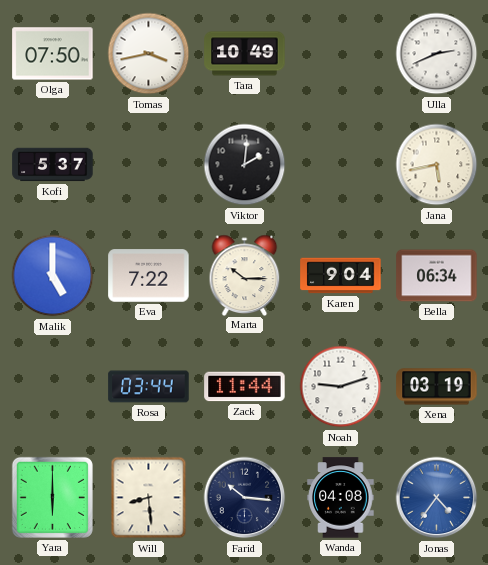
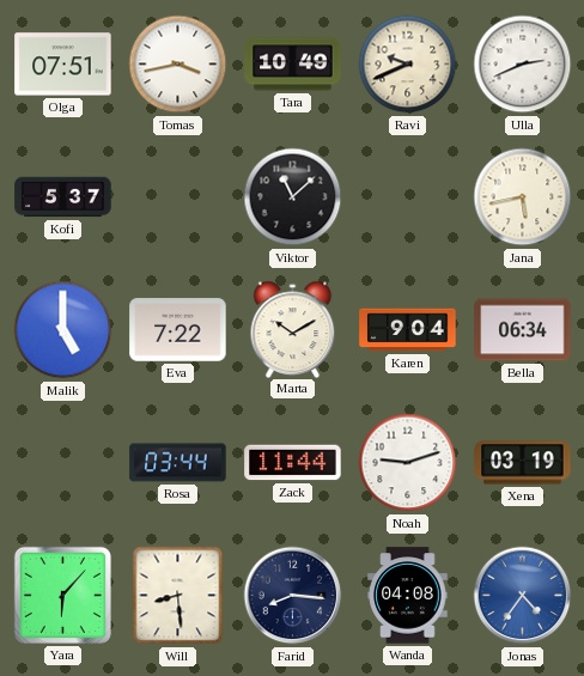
Olga: 07:50 -> 07:51 (63, 65)
Ravi: none -> 9:41 (408, 65)
Viktor: 2:01 -> 11:08 (293, 197)
Marta: 10:15 -> 10:10 (293, 329)
Yara: 6:00 -> 6:07 (62, 595)
Farid: 10:16 -> 8:16 (293, 596)
